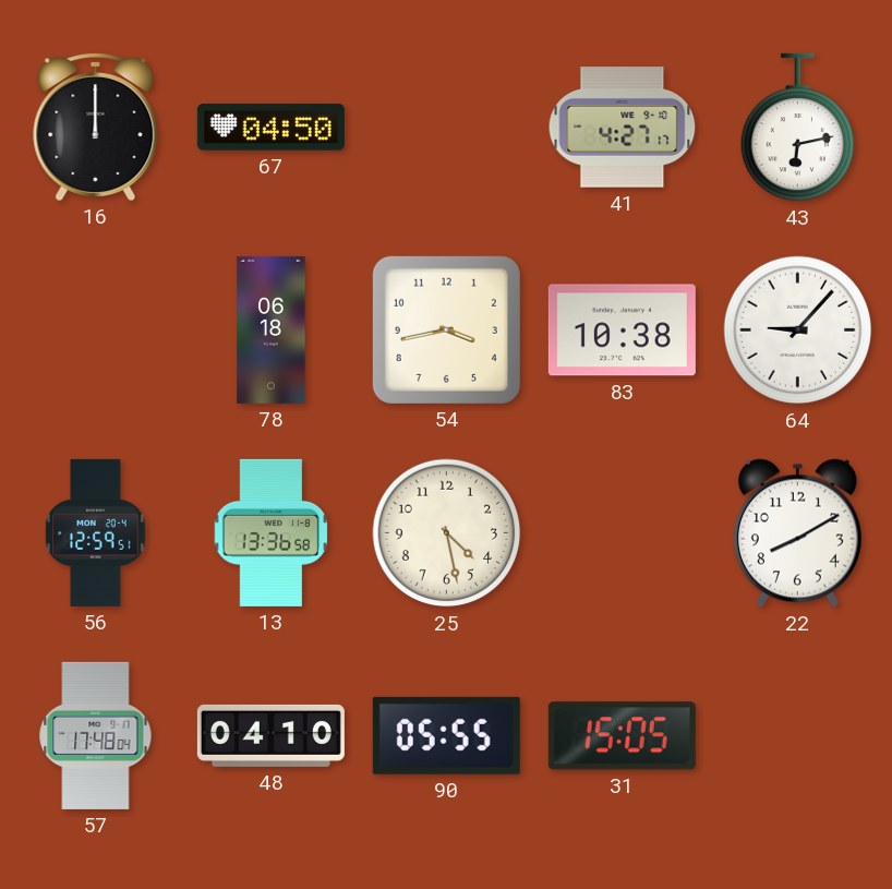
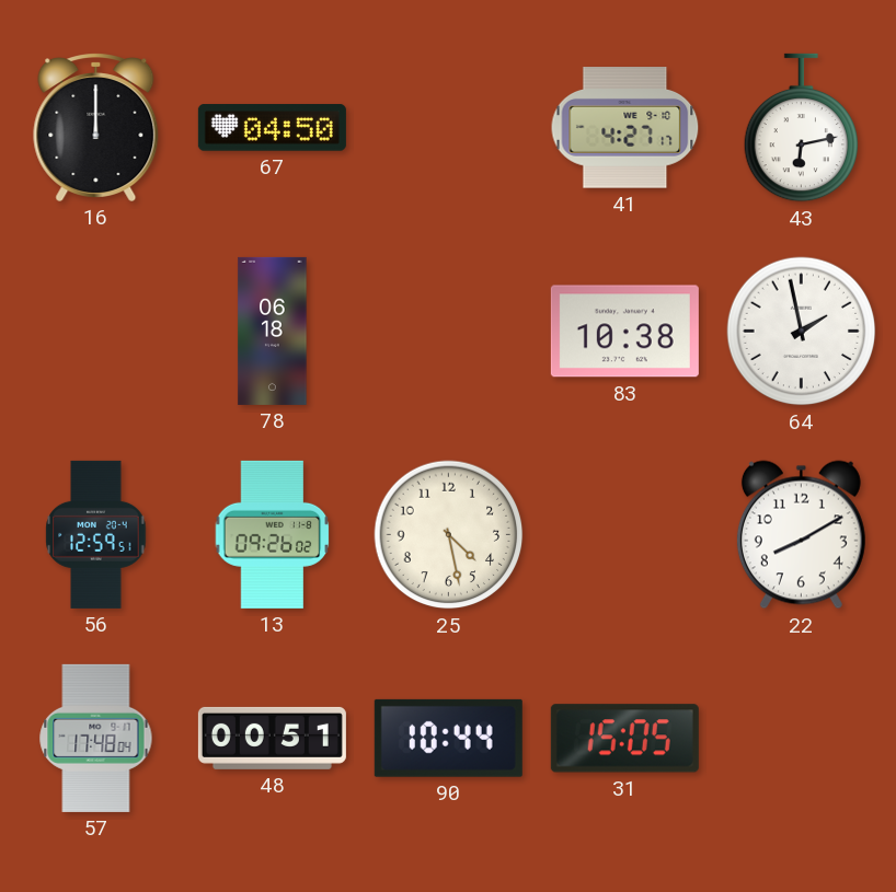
54: 3:43 -> none (446, 329)
64: 9:07 -> 1:58 (802, 332)
13: 13:36 -> 09:26 (273, 534)
48: 04:10 -> 00:51 (272, 738)
90: 05:55 -> 10:44 (448, 738)
